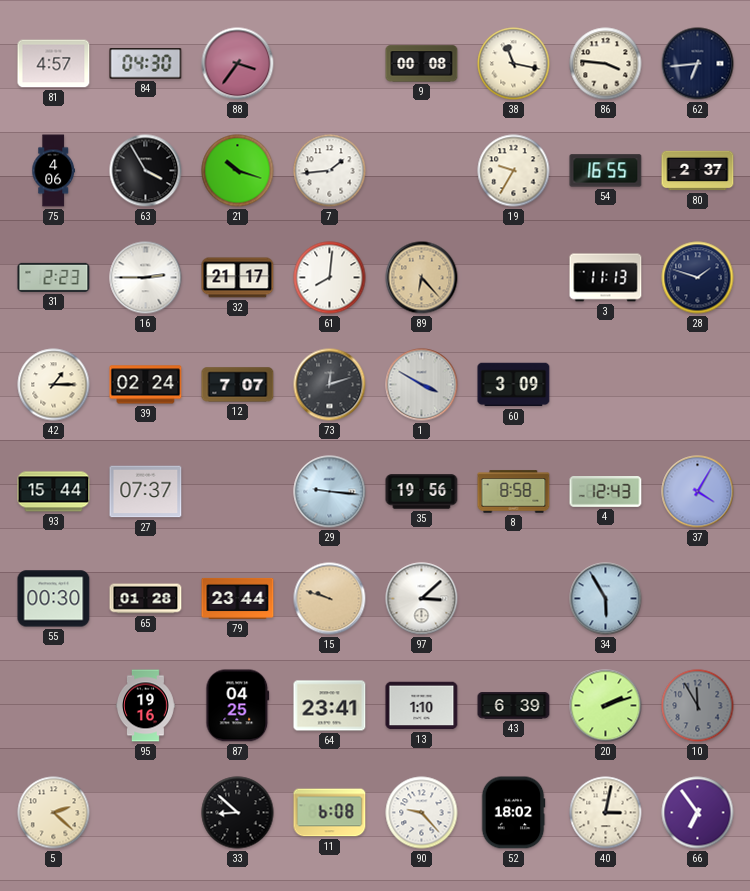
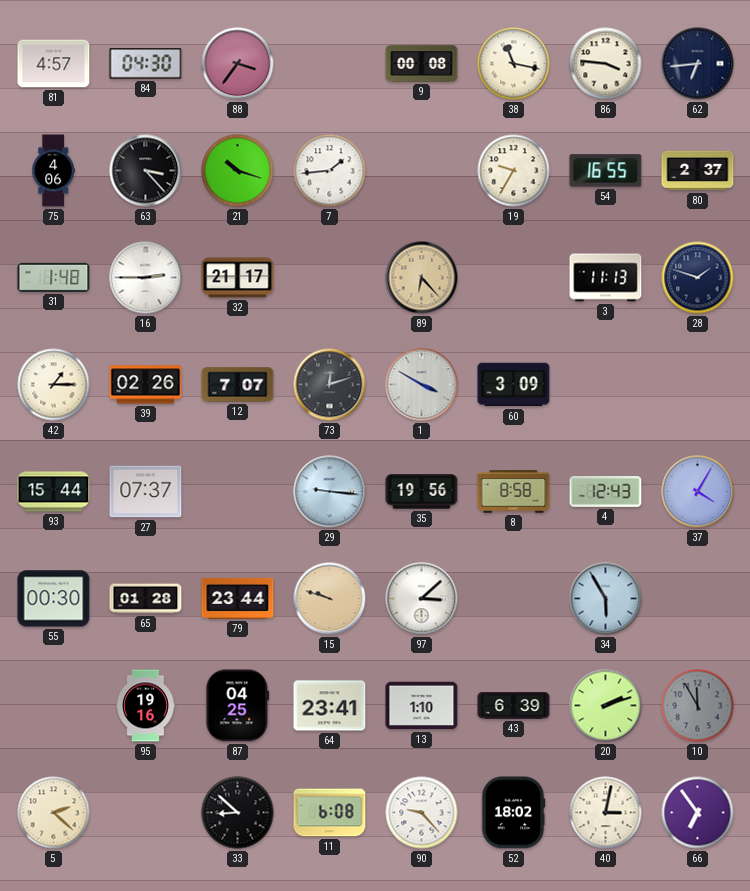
63: 3:55 -> 3:23 (146, 171)
31: 2:23 -> 1:48 (54, 277)
61: 8:01 -> none (330, 278)
39: 02:24 -> 02:26 (146, 385)
